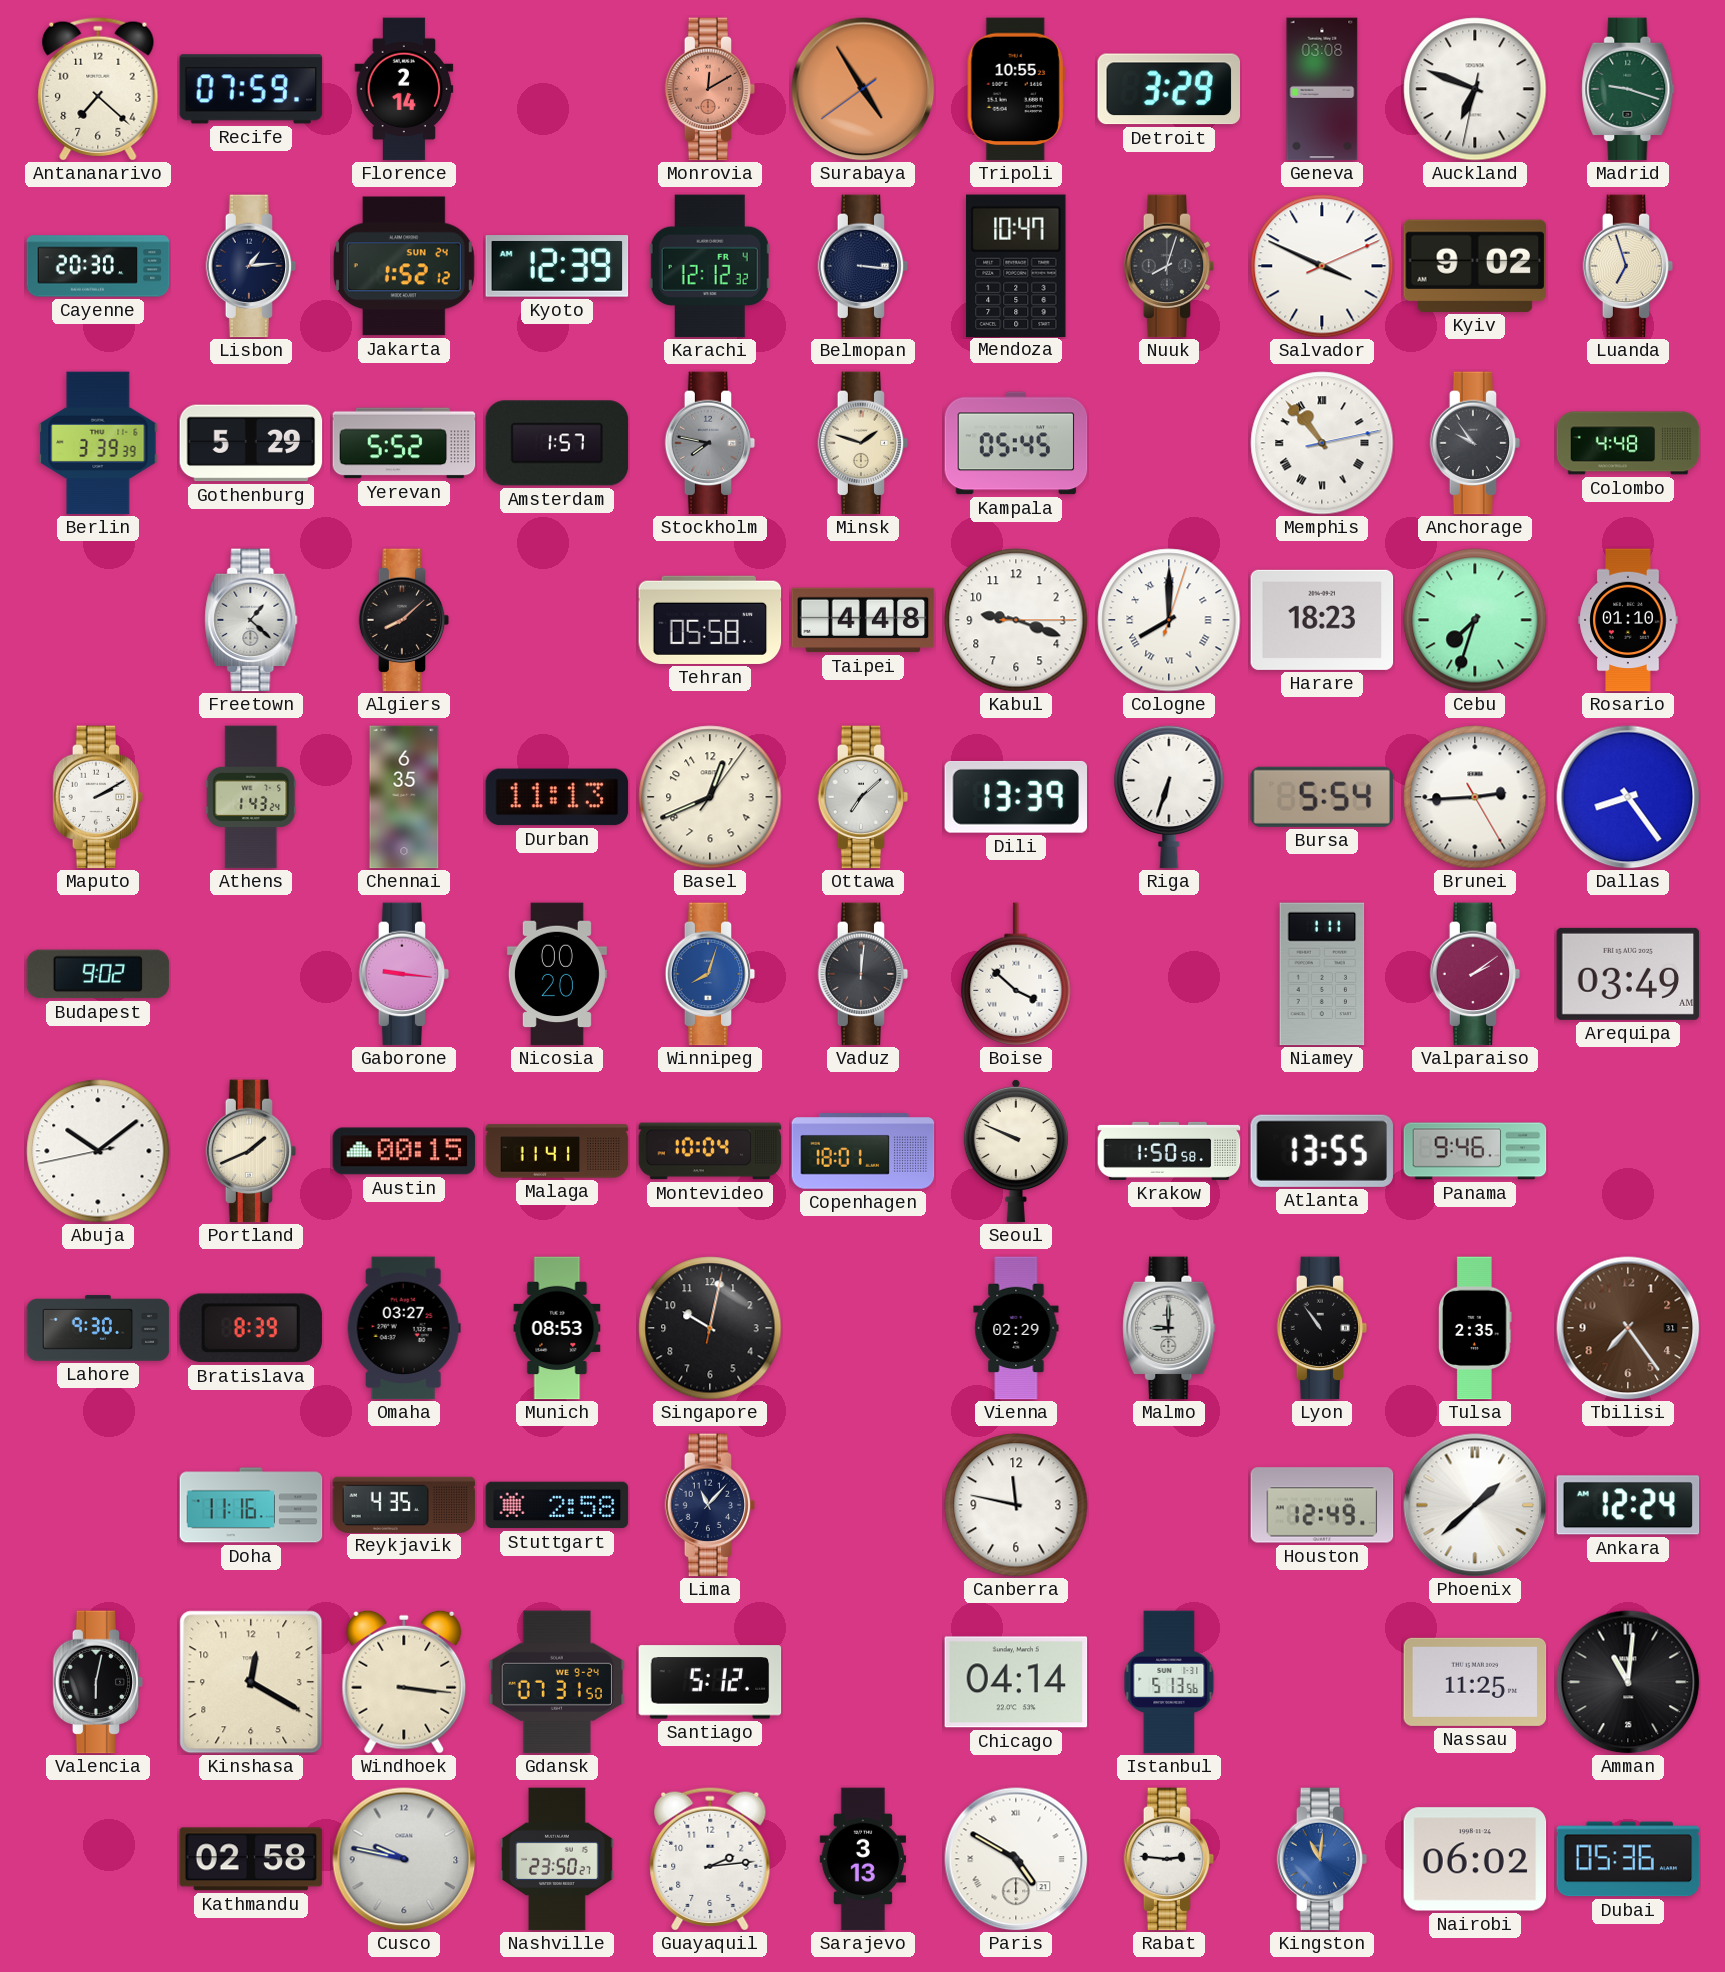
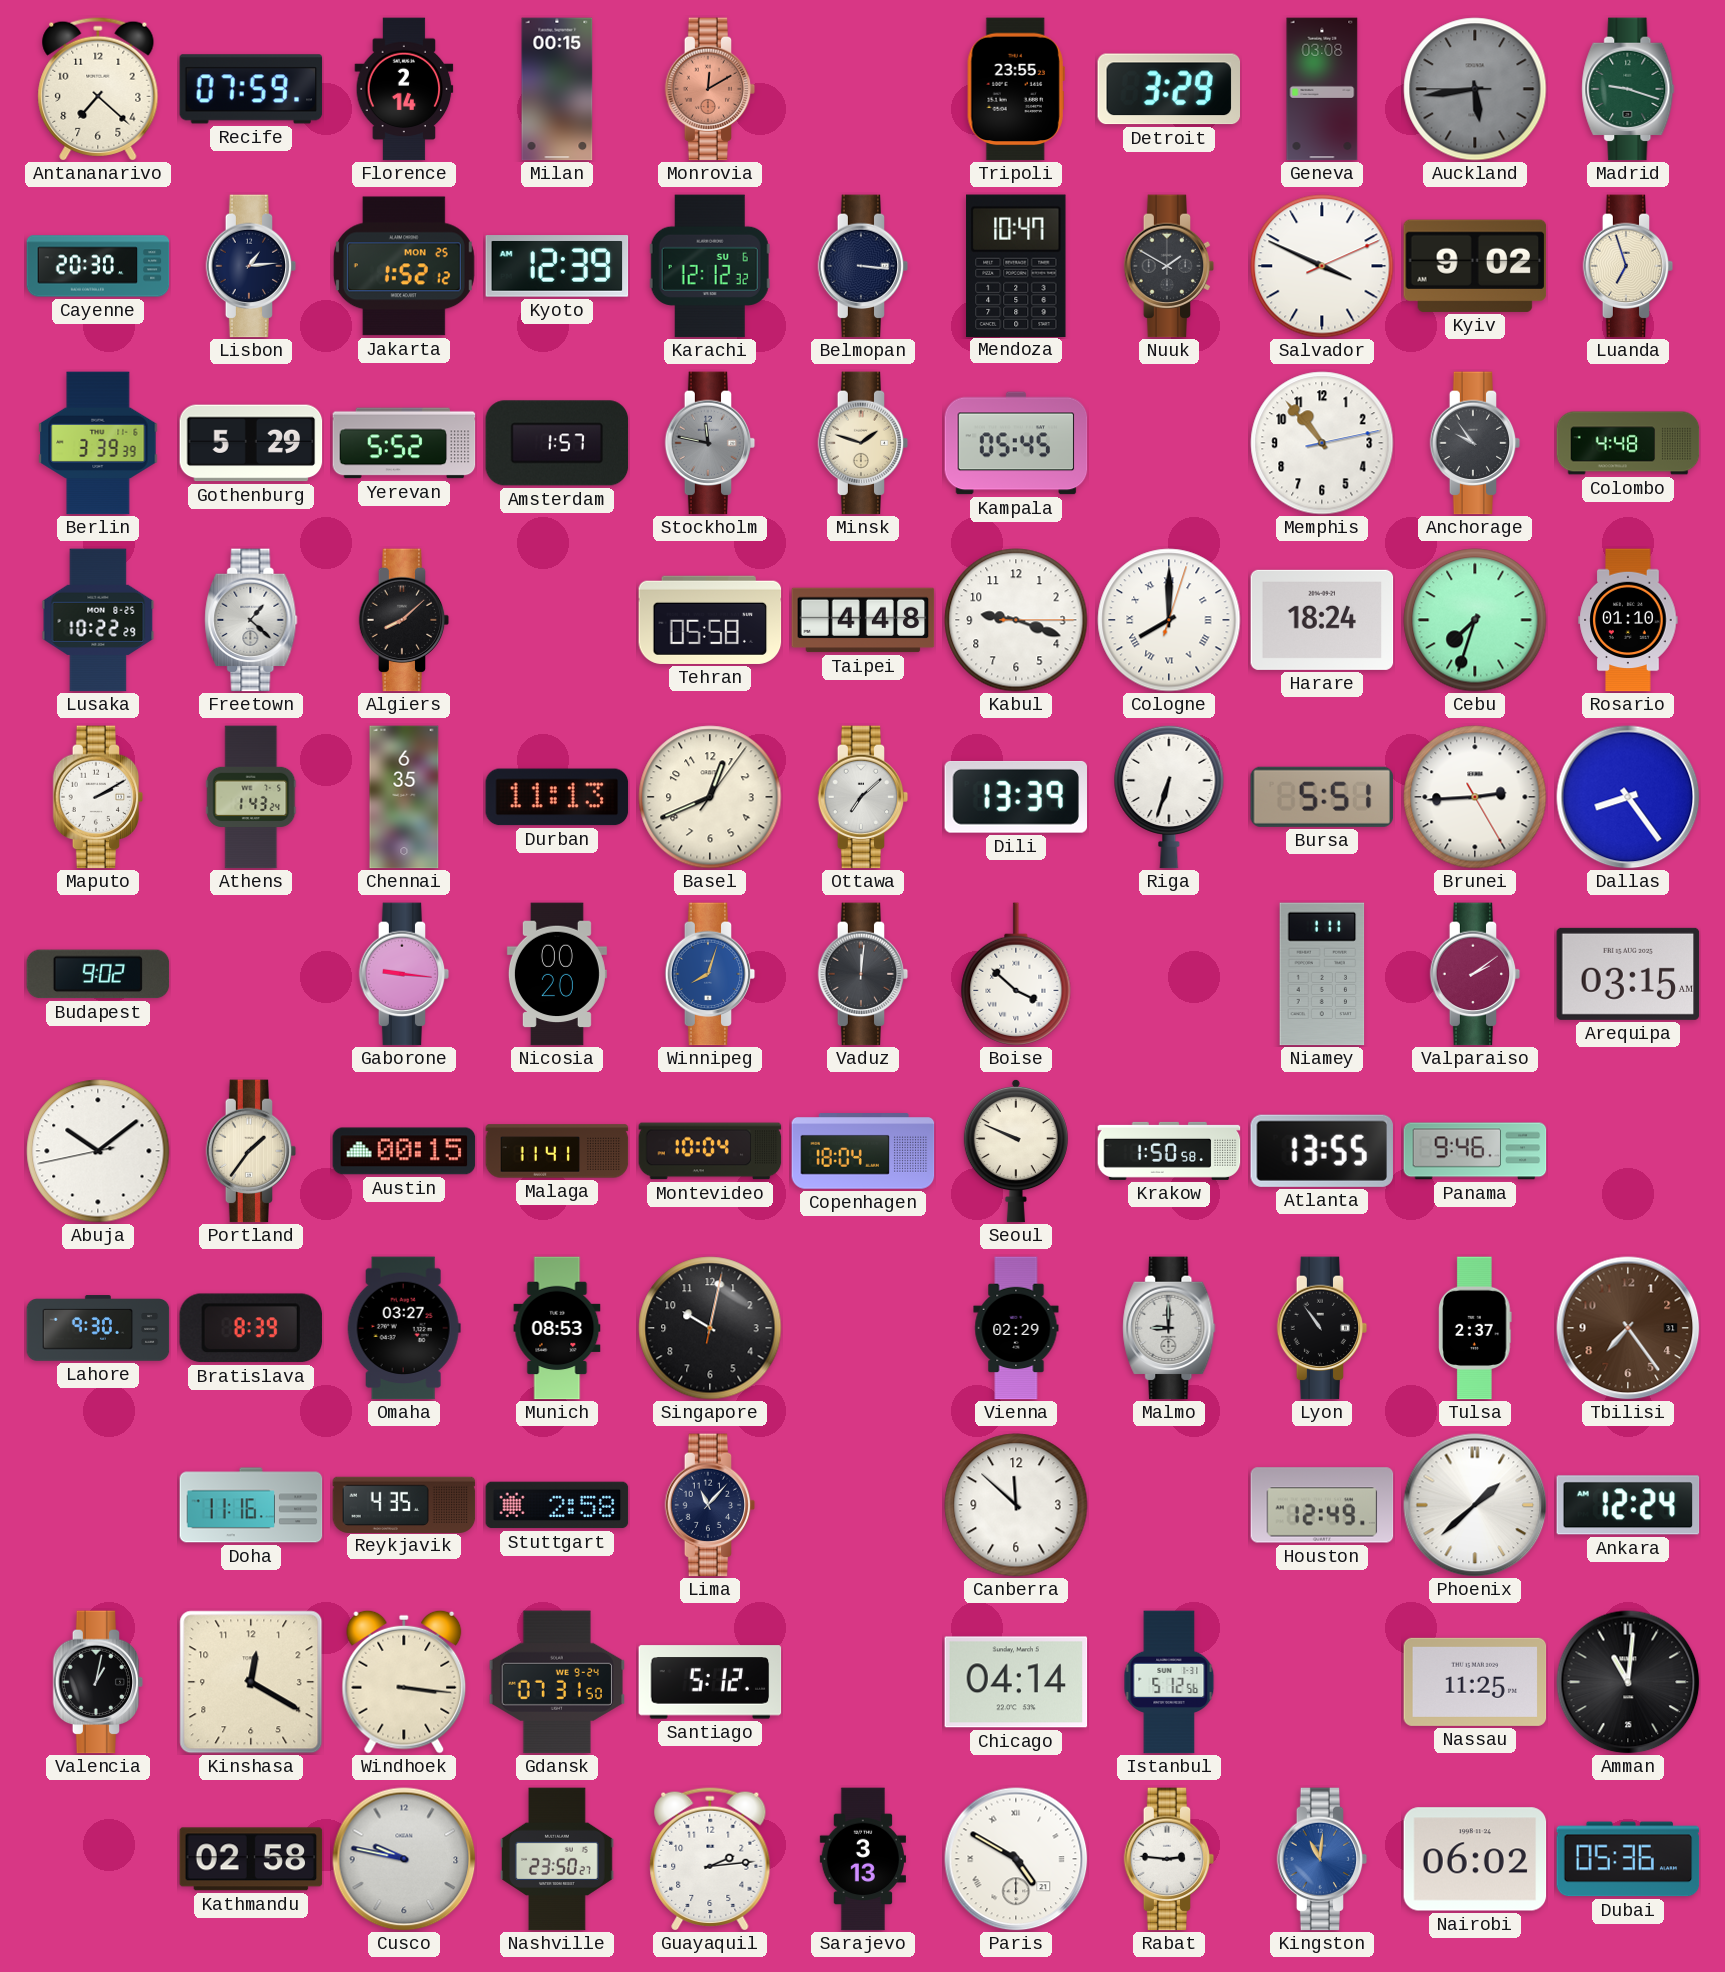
Milan: none -> 00:15 (557, 89)
Surabaya: 4:54 -> none (863, 89)
Tripoli: 10:55 -> 23:55 (1016, 89)
Auckland: 6:48 -> 5:43 (1475, 89)
Auckland dial: white -> grey (1475, 89)
Jakarta date: SUN 24 -> MON 25 (404, 266)
Karachi date: FR 4 -> SU 6 (710, 266)
Nuuk: 8:03 -> 1:50 (1169, 266)
Stockholm: 7:47 -> 11:47 (710, 443)
Memphis numerals: Roman -> Arabic (1322, 443)
Lusaka: none -> 10:22 (98, 620)
Harare: 18:23 -> 18:24 (1322, 620)
Bursa: 5:54 -> 5:51 (1321, 797)
Arequipa: 03:49 -> 03:15 (1628, 974)
Portland: 1:41 -> 1:36 (251, 1151)
Copenhagen: 18:01 -> 18:04 (863, 1151)
Tulsa: 2:35 -> 2:37 (1475, 1328)
Canberra: 11:47 -> 11:52 (1016, 1505)
Valencia: 6:02 -> 1:02 (98, 1682)
Istanbul: 5:13 -> 5:12 (1169, 1682)
